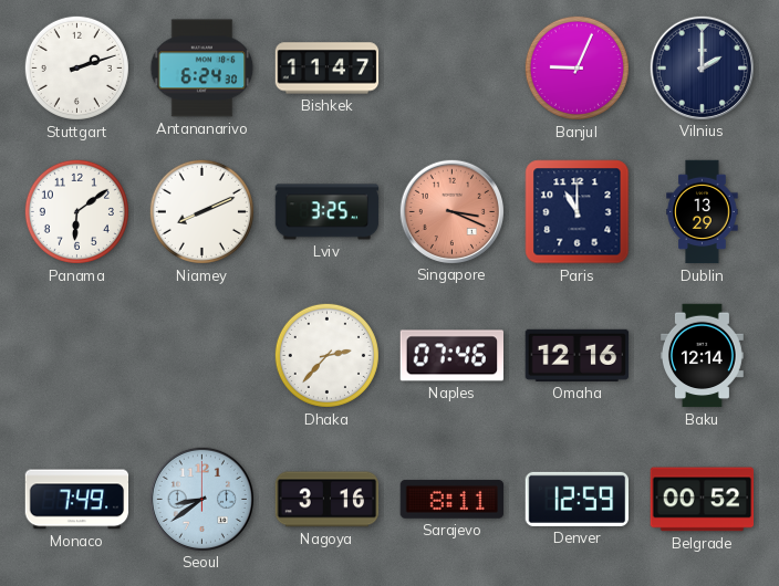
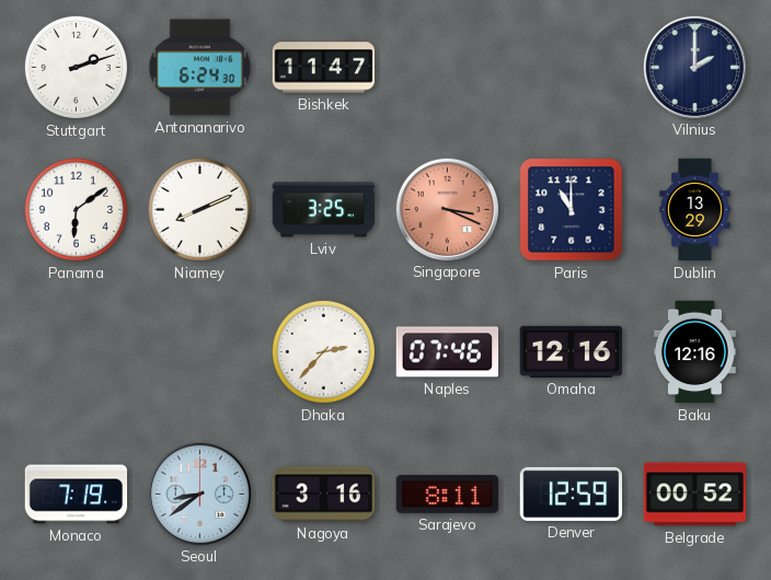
Banjul: 9:04 -> none (577, 67)
Baku: 12:14 -> 12:16 (694, 352)
Monaco: 7:49 -> 7:19 (77, 495)
